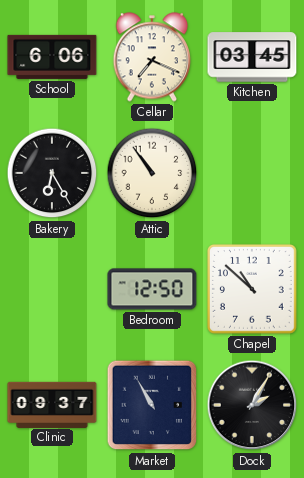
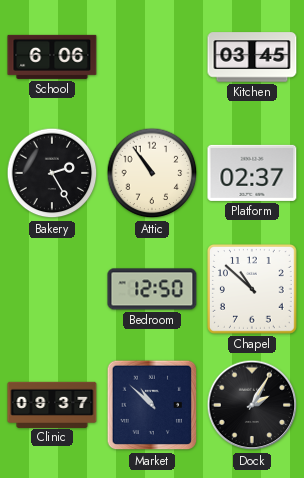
Cellar: 7:19 -> none (151, 57)
Bakery: 6:25 -> 2:25 (52, 173)
Platform: none -> 02:37 (252, 173)
Market: 10:55 -> 10:52 (152, 405)
